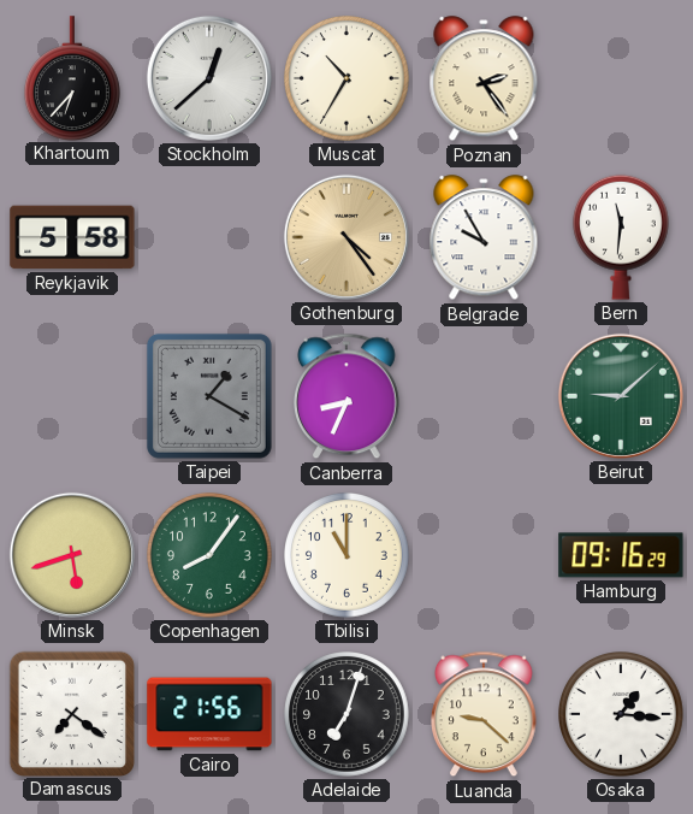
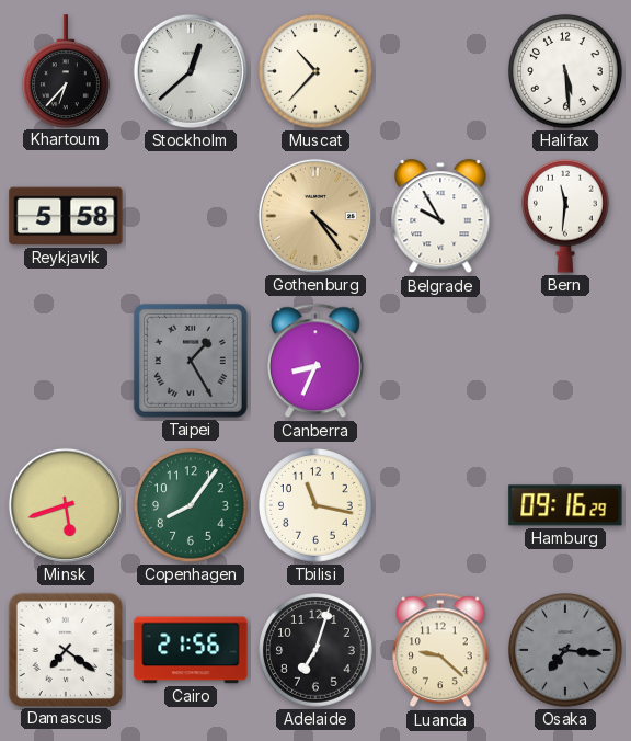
Muscat: 10:35 -> 10:37 (317, 72)
Poznan: 2:24 -> none (484, 79)
Halifax: none -> 5:29 (566, 72)
Taipei: 1:20 -> 1:25 (191, 361)
Beirut: 9:08 -> none (621, 396)
Tbilisi: 11:00 -> 11:17 (317, 506)
Osaka: 1:16 -> 7:16 (566, 651)
Osaka dial: white -> grey (566, 651)
